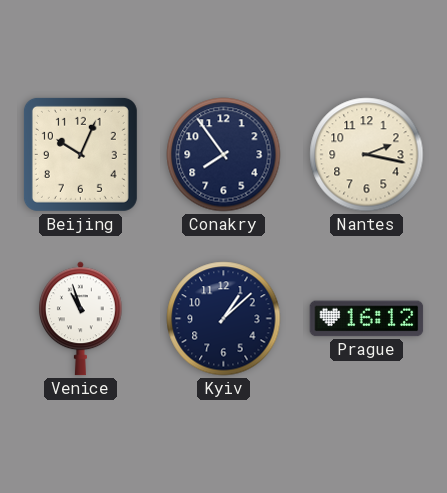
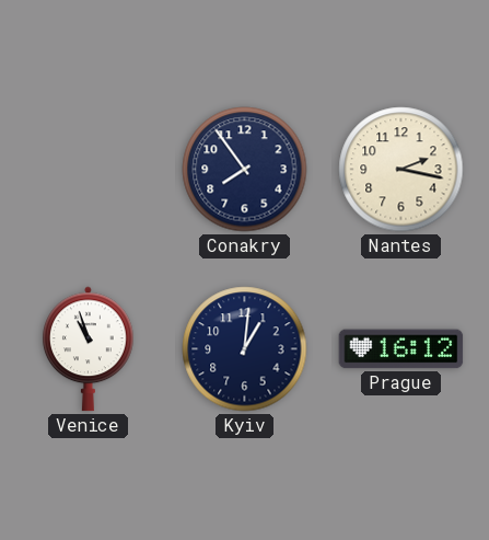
Beijing: 10:04 -> none (80, 154)
Kyiv: 1:08 -> 1:01 (245, 349)
